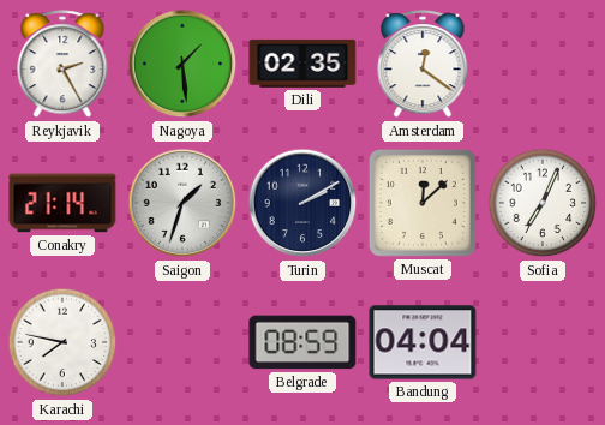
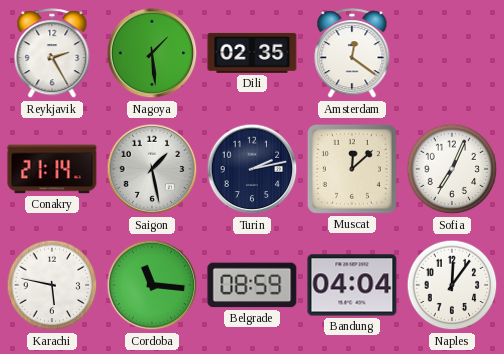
Saigon: 1:33 -> 1:28 (152, 169)
Turin: 2:10 -> 2:13 (252, 169)
Karachi: 7:47 -> 5:47 (52, 285)
Cordoba: none -> 11:16 (152, 285)
Naples: none -> 12:06 (452, 285)
